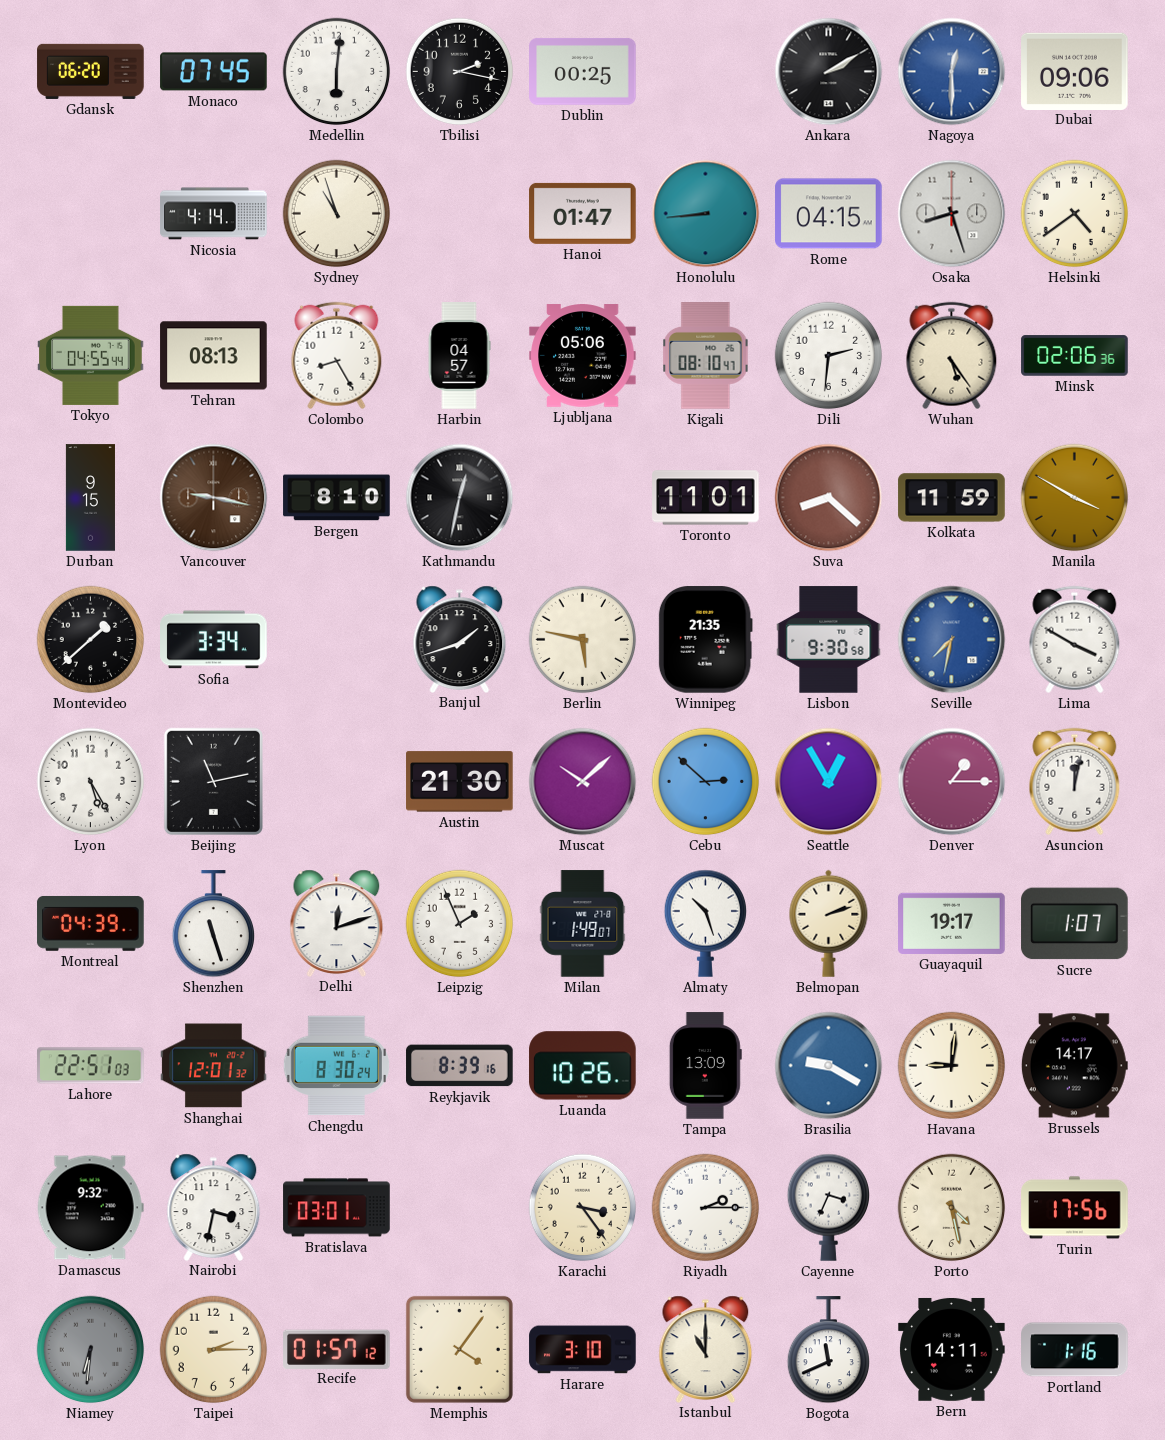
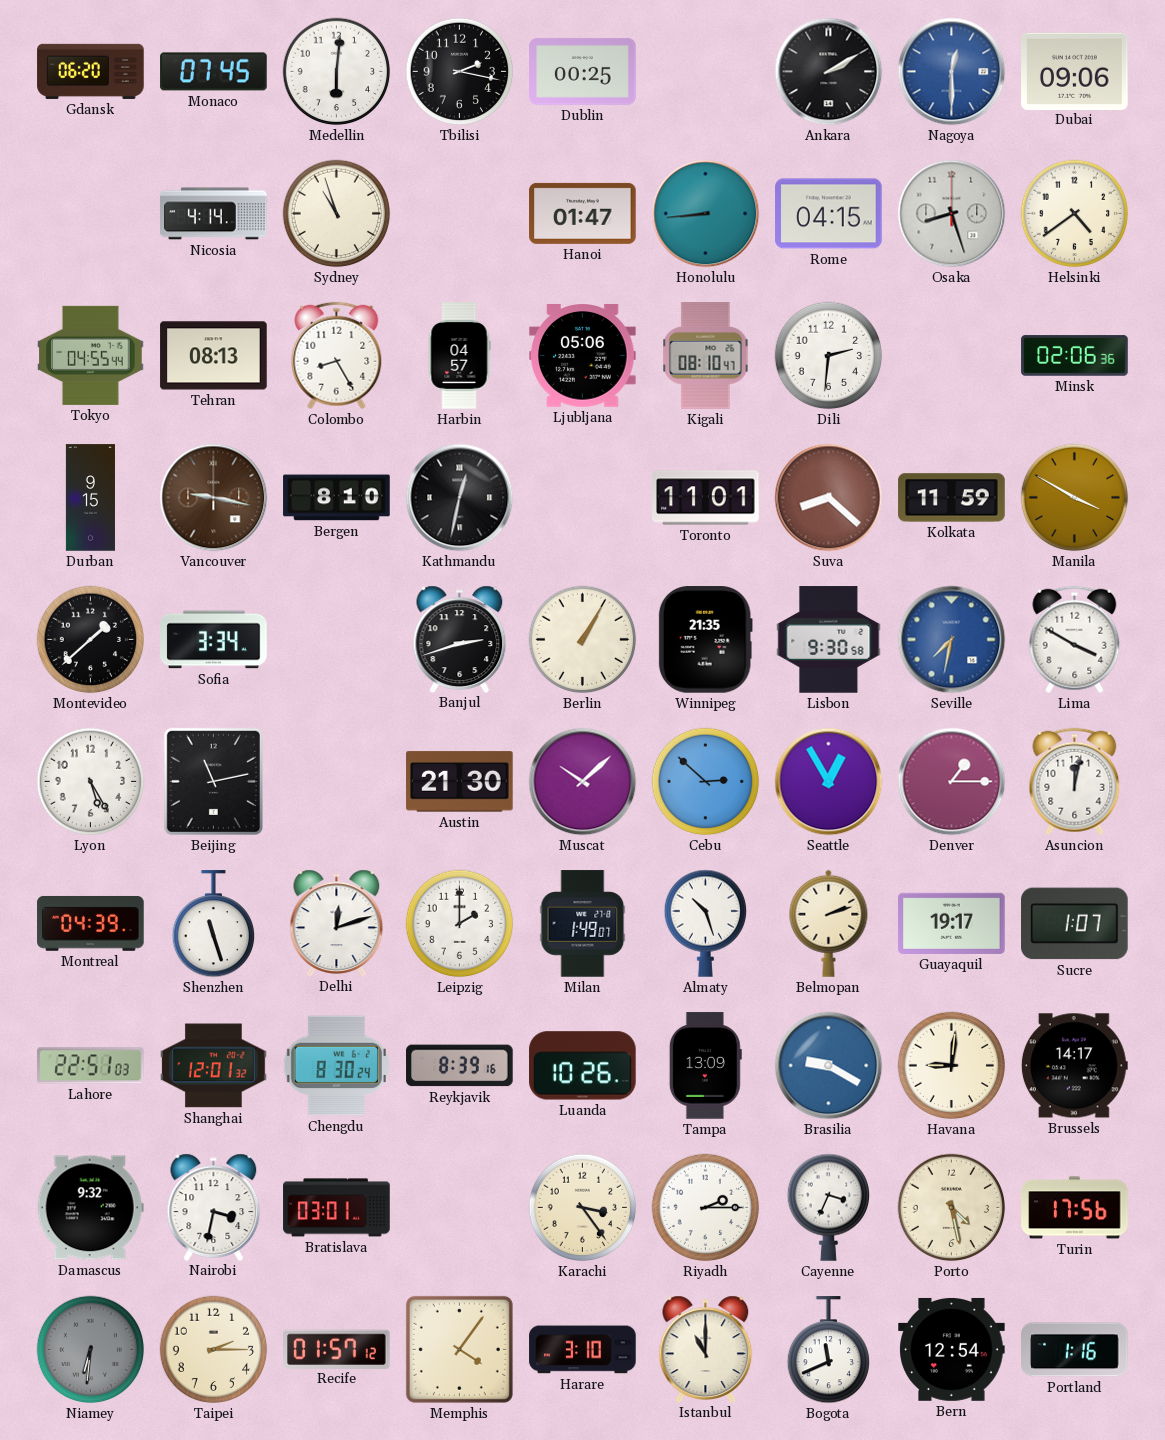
Wuhan: 5:24 -> none (952, 356)
Banjul: 1:42 -> 2:42 (460, 639)
Berlin: 5:47 -> 1:05 (583, 640)
Leipzig: 1:56 -> 2:00 (460, 924)
Bern: 14:11 -> 12:54 (952, 1349)
